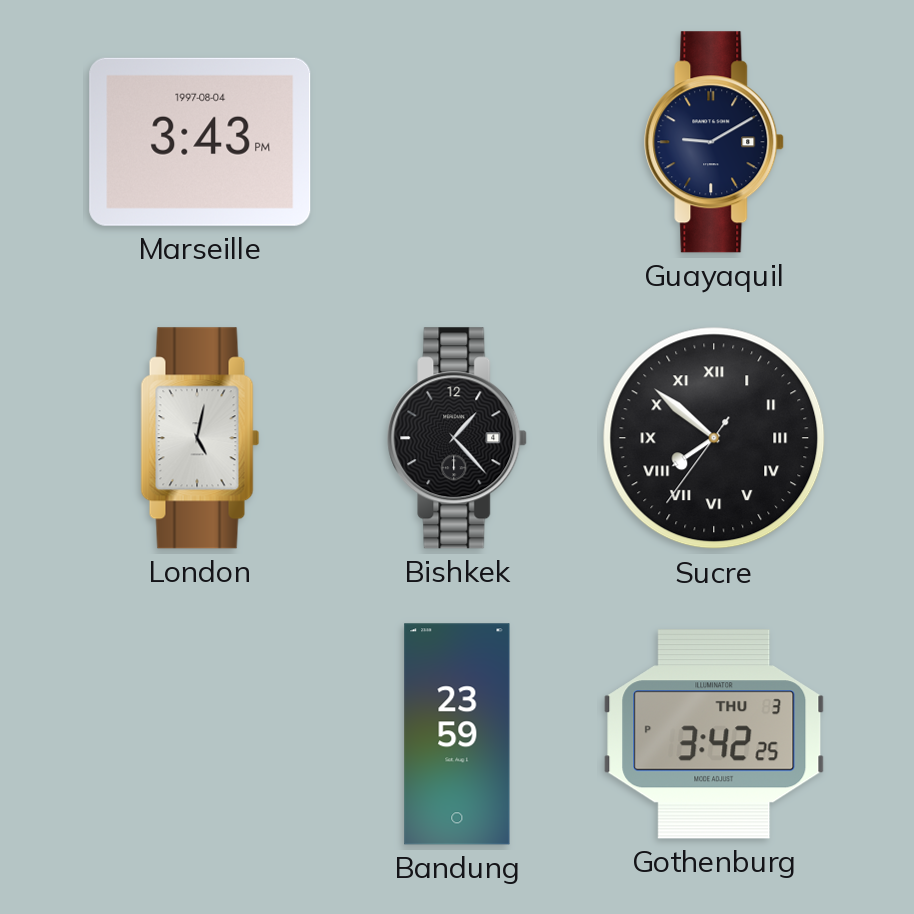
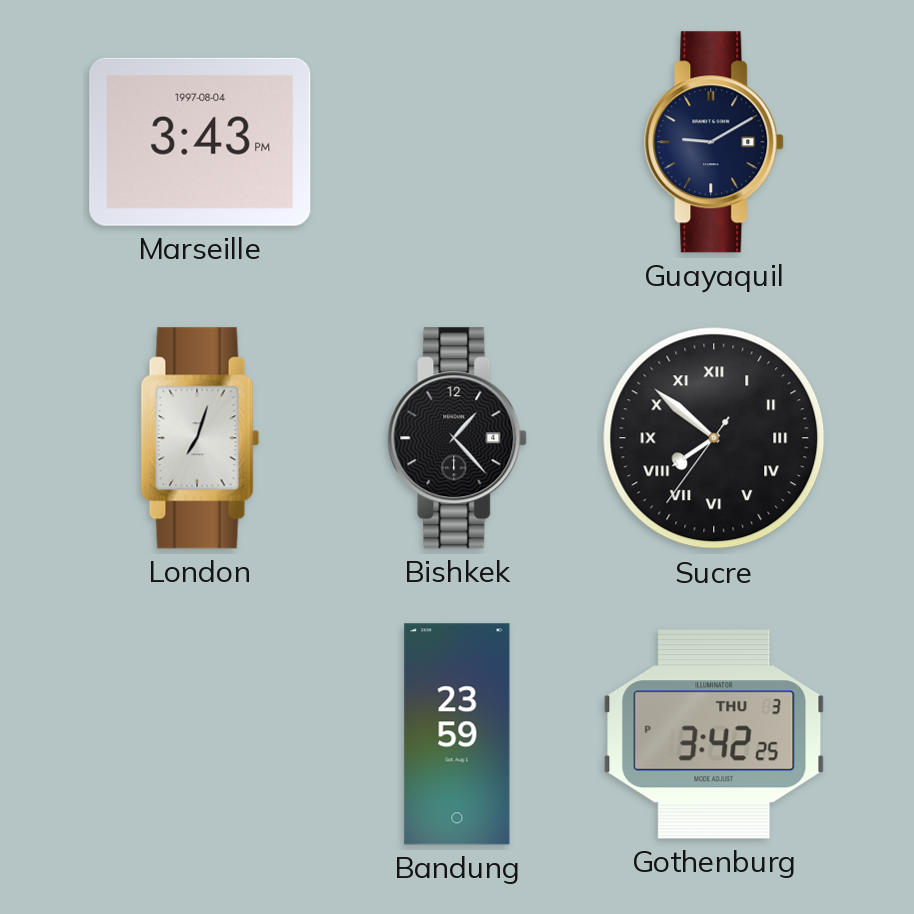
London: 5:02 -> 7:03 (200, 438)
